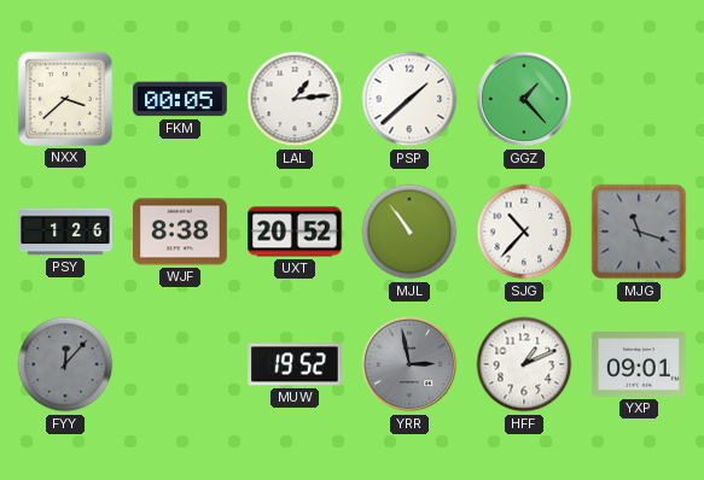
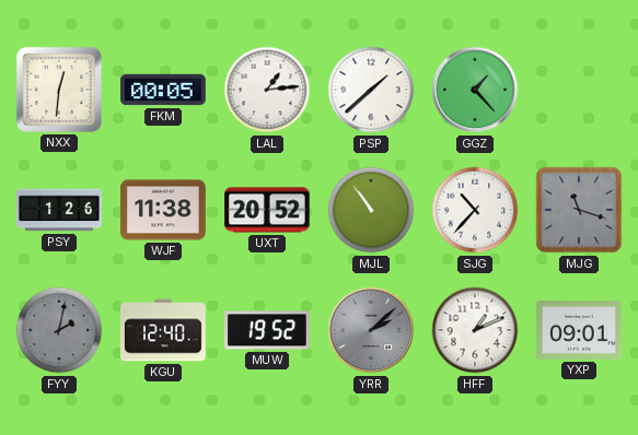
NXX: 3:38 -> 12:31 (59, 90)
WJF: 8:38 -> 11:38 (163, 210)
FYY: 12:07 -> 2:02 (59, 330)
KGU: none -> 12:40 (164, 330)
YRR: 2:58 -> 2:08 (371, 330)
